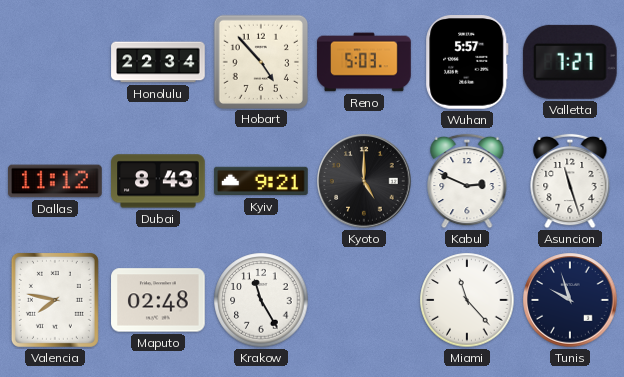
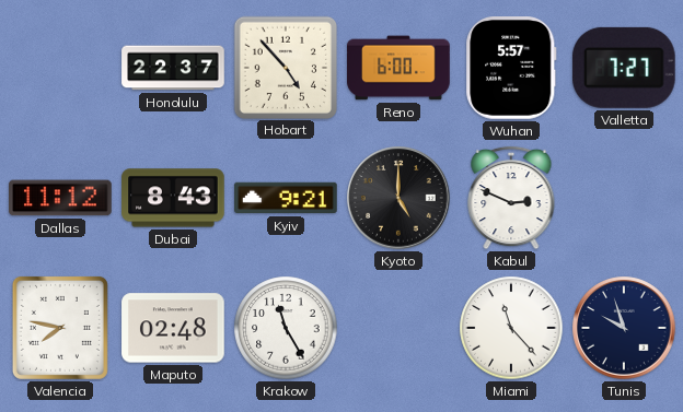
Honolulu: 22:34 -> 22:37 (173, 68)
Reno: 5:03 -> 6:00 (398, 68)
Asuncion: 11:27 -> none (570, 181)
